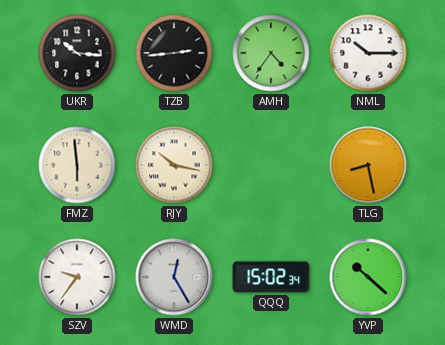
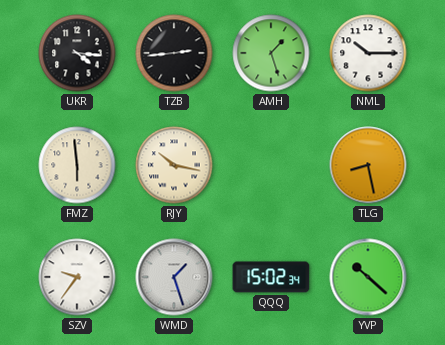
UKR: 10:16 -> 4:16 (77, 53)
AMH: 4:36 -> 1:27 (271, 53)
WMD: 12:25 -> 1:27 (174, 277)
